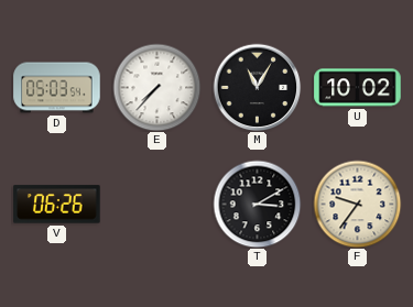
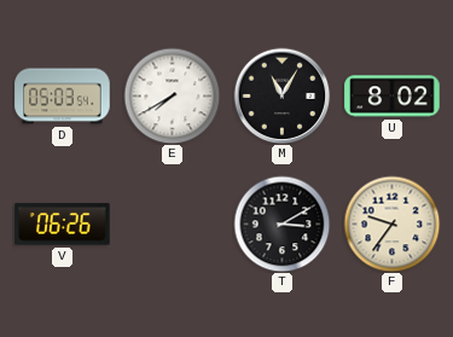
E: 7:37 -> 7:40 (172, 95)
U: 10:02 -> 8:02 (393, 97)
